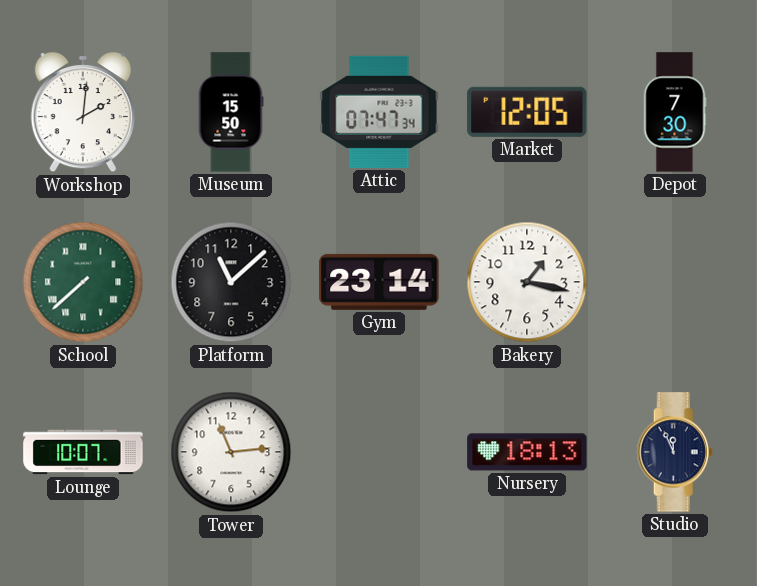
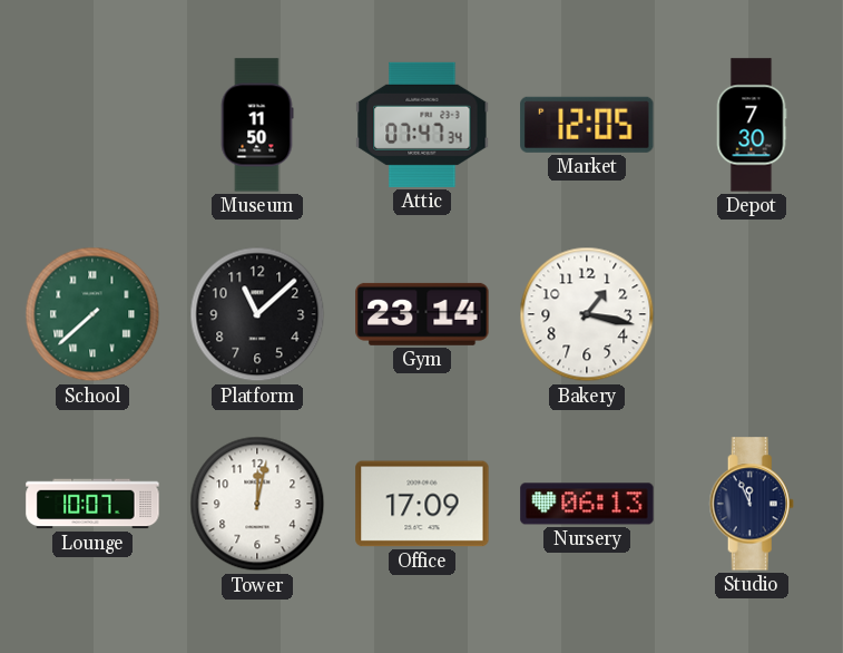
Workshop: 2:01 -> none (82, 112)
Museum: 15:50 -> 11:50 (257, 125)
Tower: 11:14 -> 12:02 (257, 504)
Office: none -> 17:09 (422, 504)
Nursery: 18:13 -> 06:13 (587, 504)
